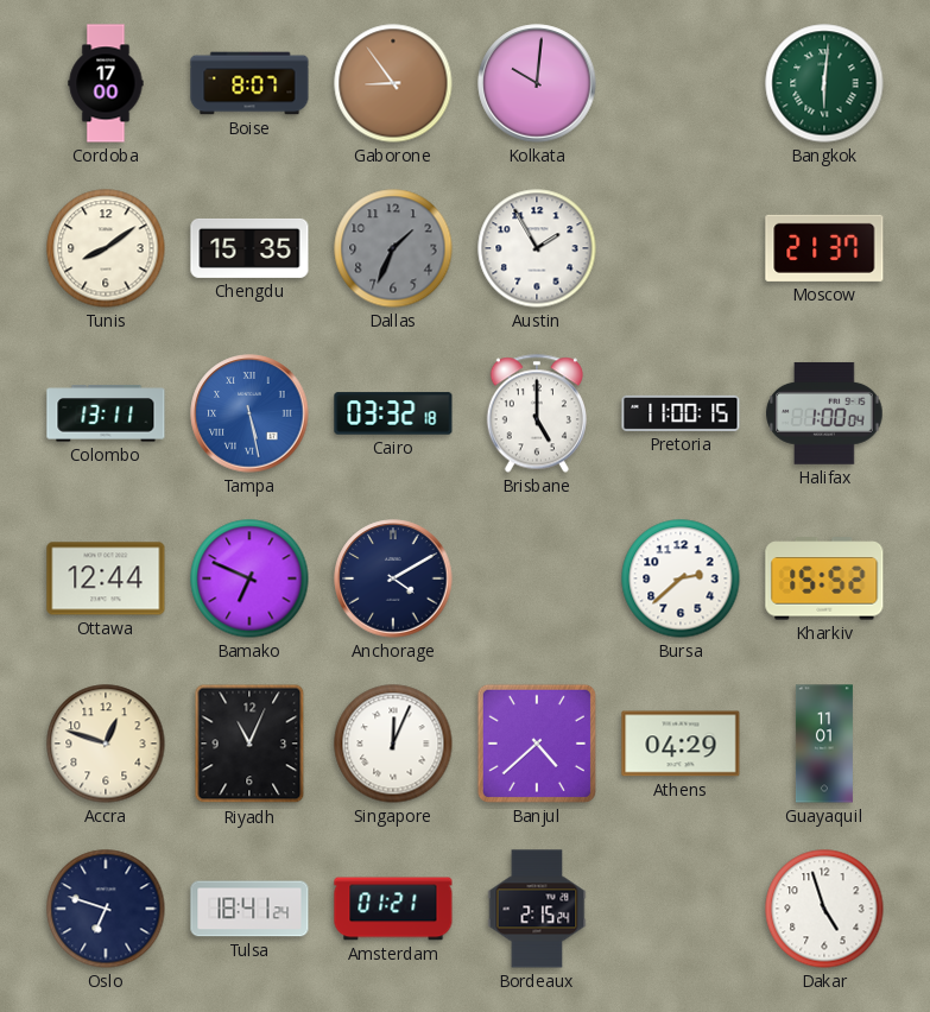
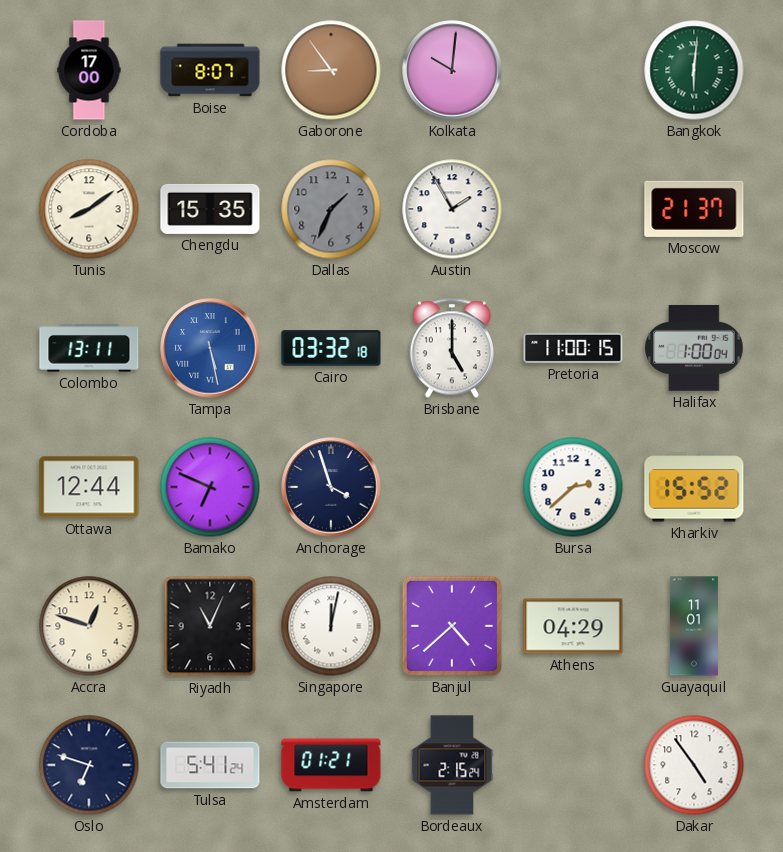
Anchorage: 4:10 -> 3:57 (331, 487)
Singapore: 12:04 -> 12:02 (331, 626)
Tulsa: 18:41 -> 5:41 (210, 765)
Dakar: 4:57 -> 4:54 (694, 765)
